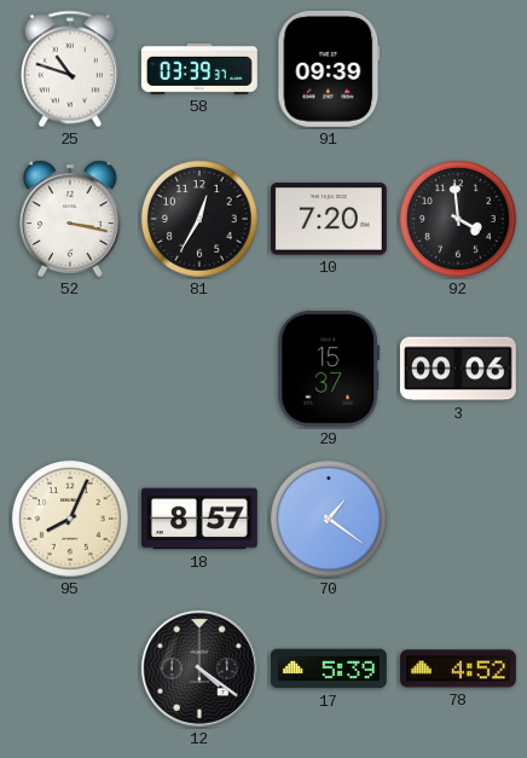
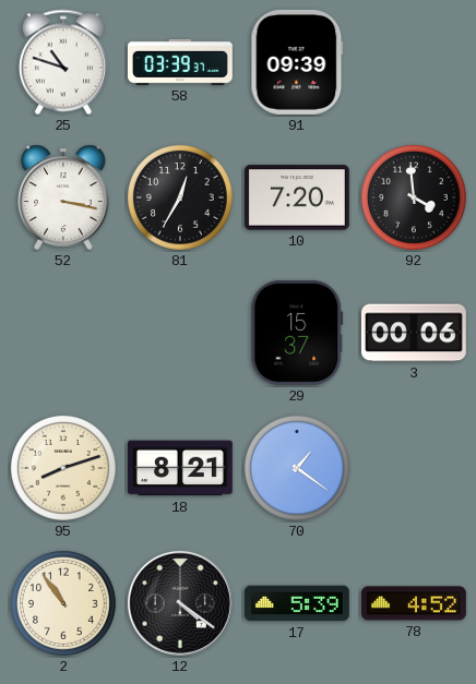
95: 8:04 -> 8:12 (63, 469)
18: 8:57 -> 8:21 (180, 468)
2: none -> 10:54 (63, 604)
